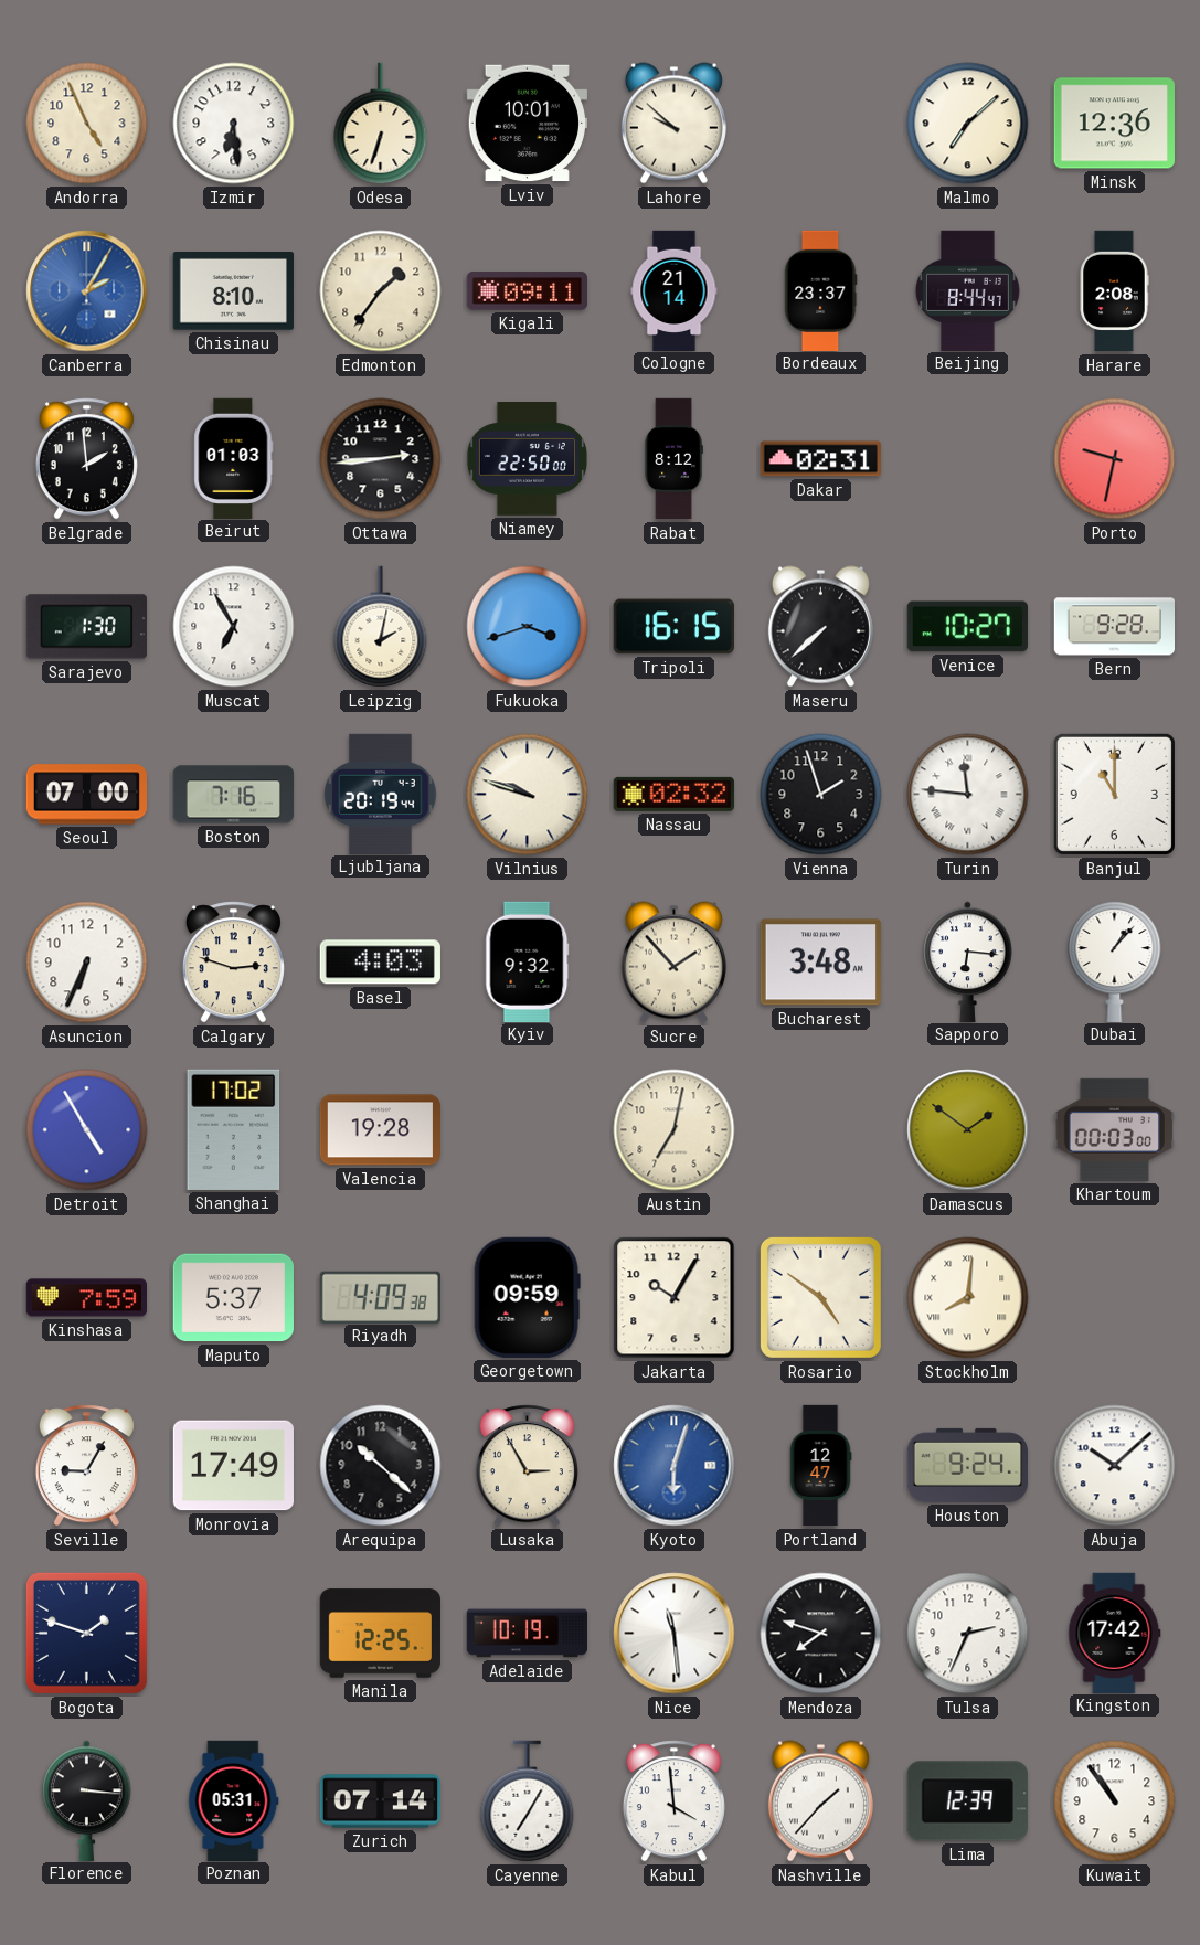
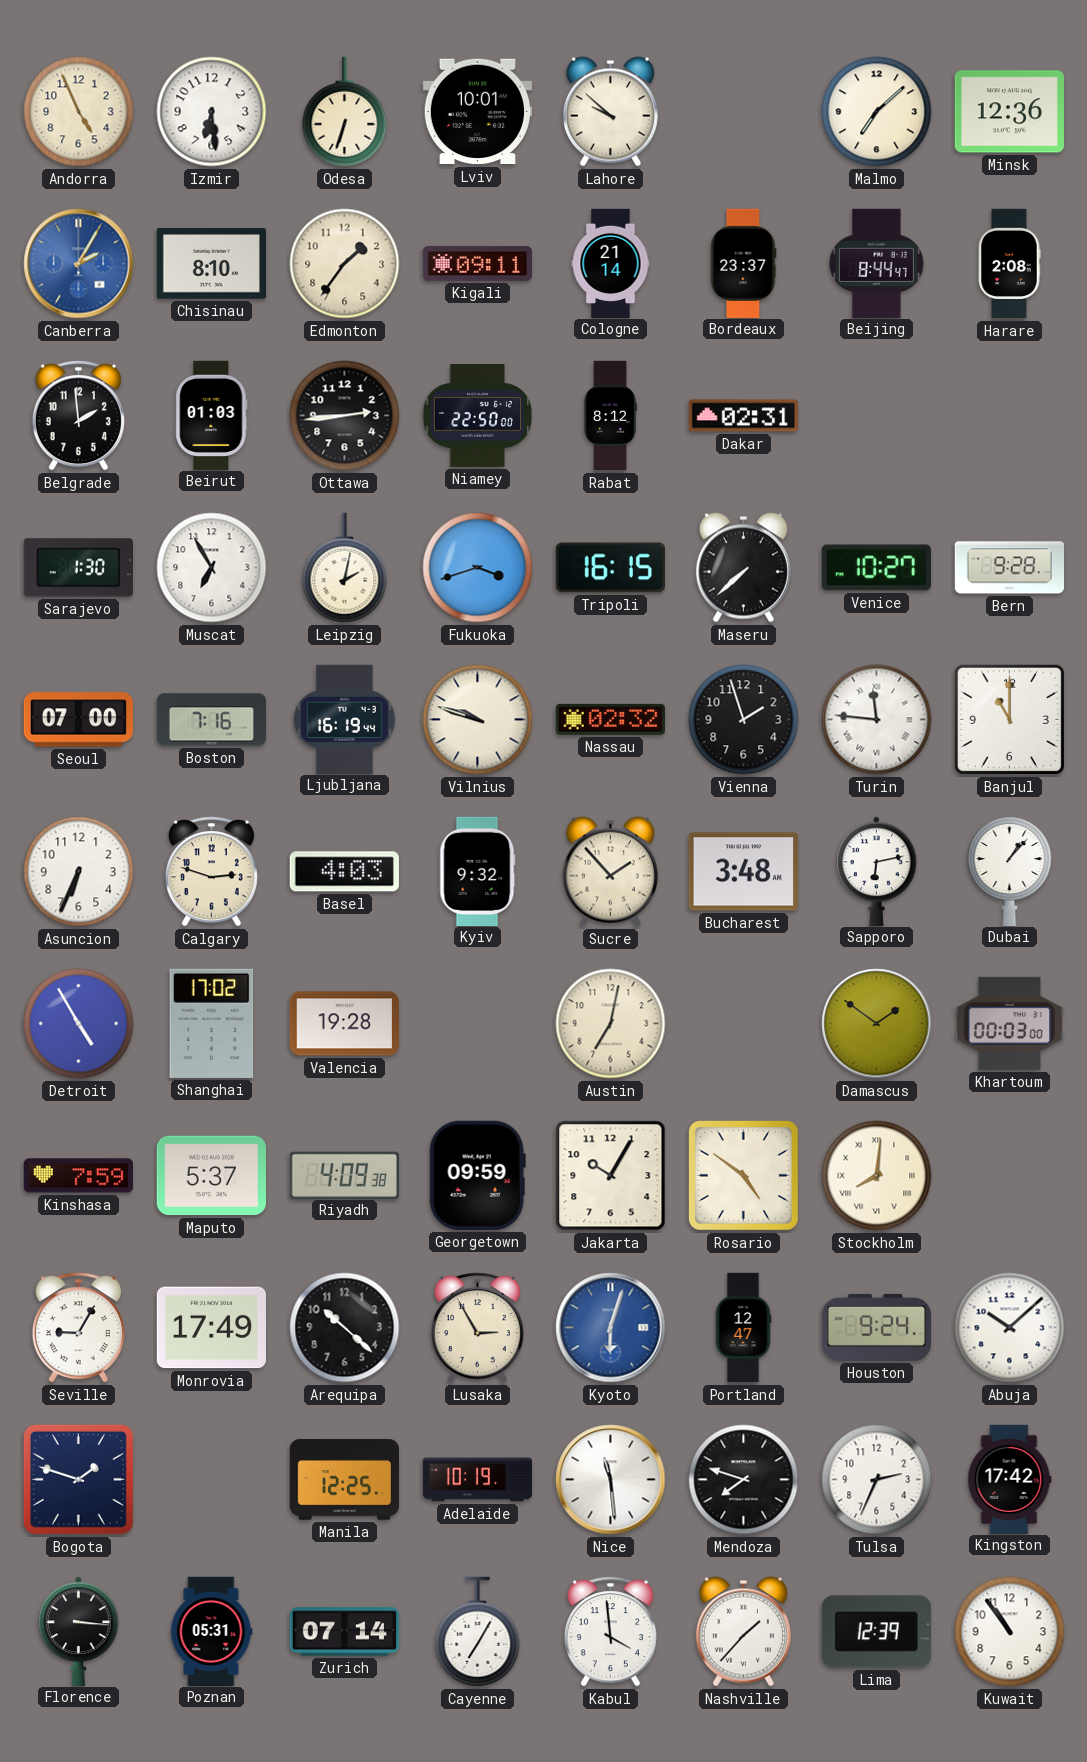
Porto: 9:32 -> none (1115, 459)
Ljubljana: 20:19 -> 16:19 (345, 719)
Sapporo: 6:16 -> 6:13 (877, 871)
